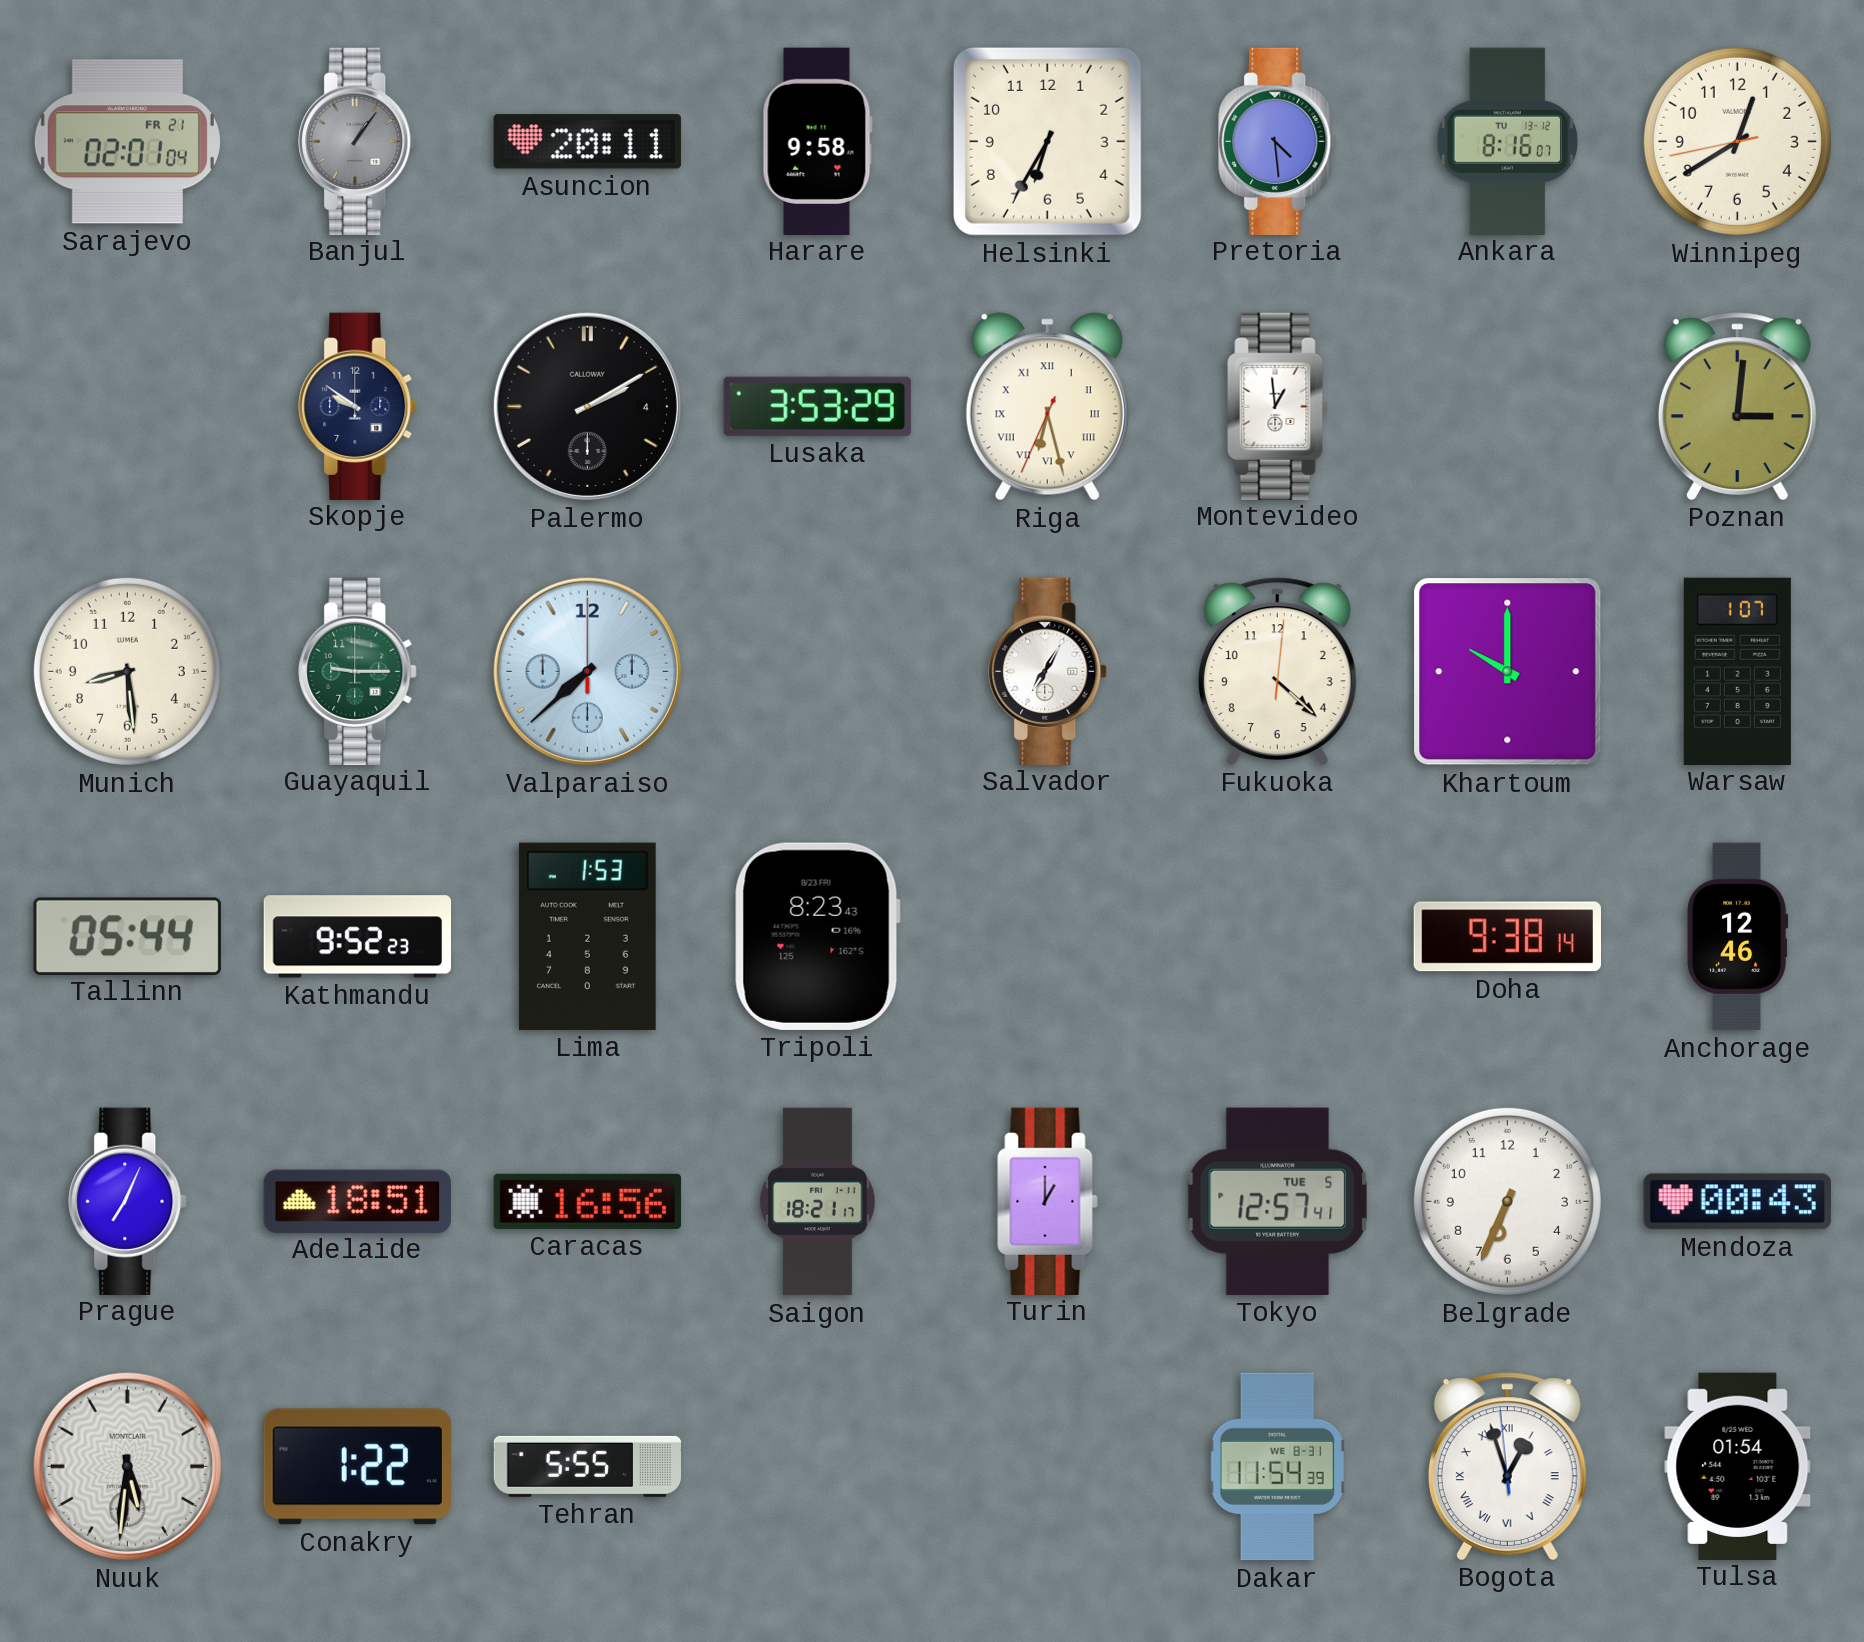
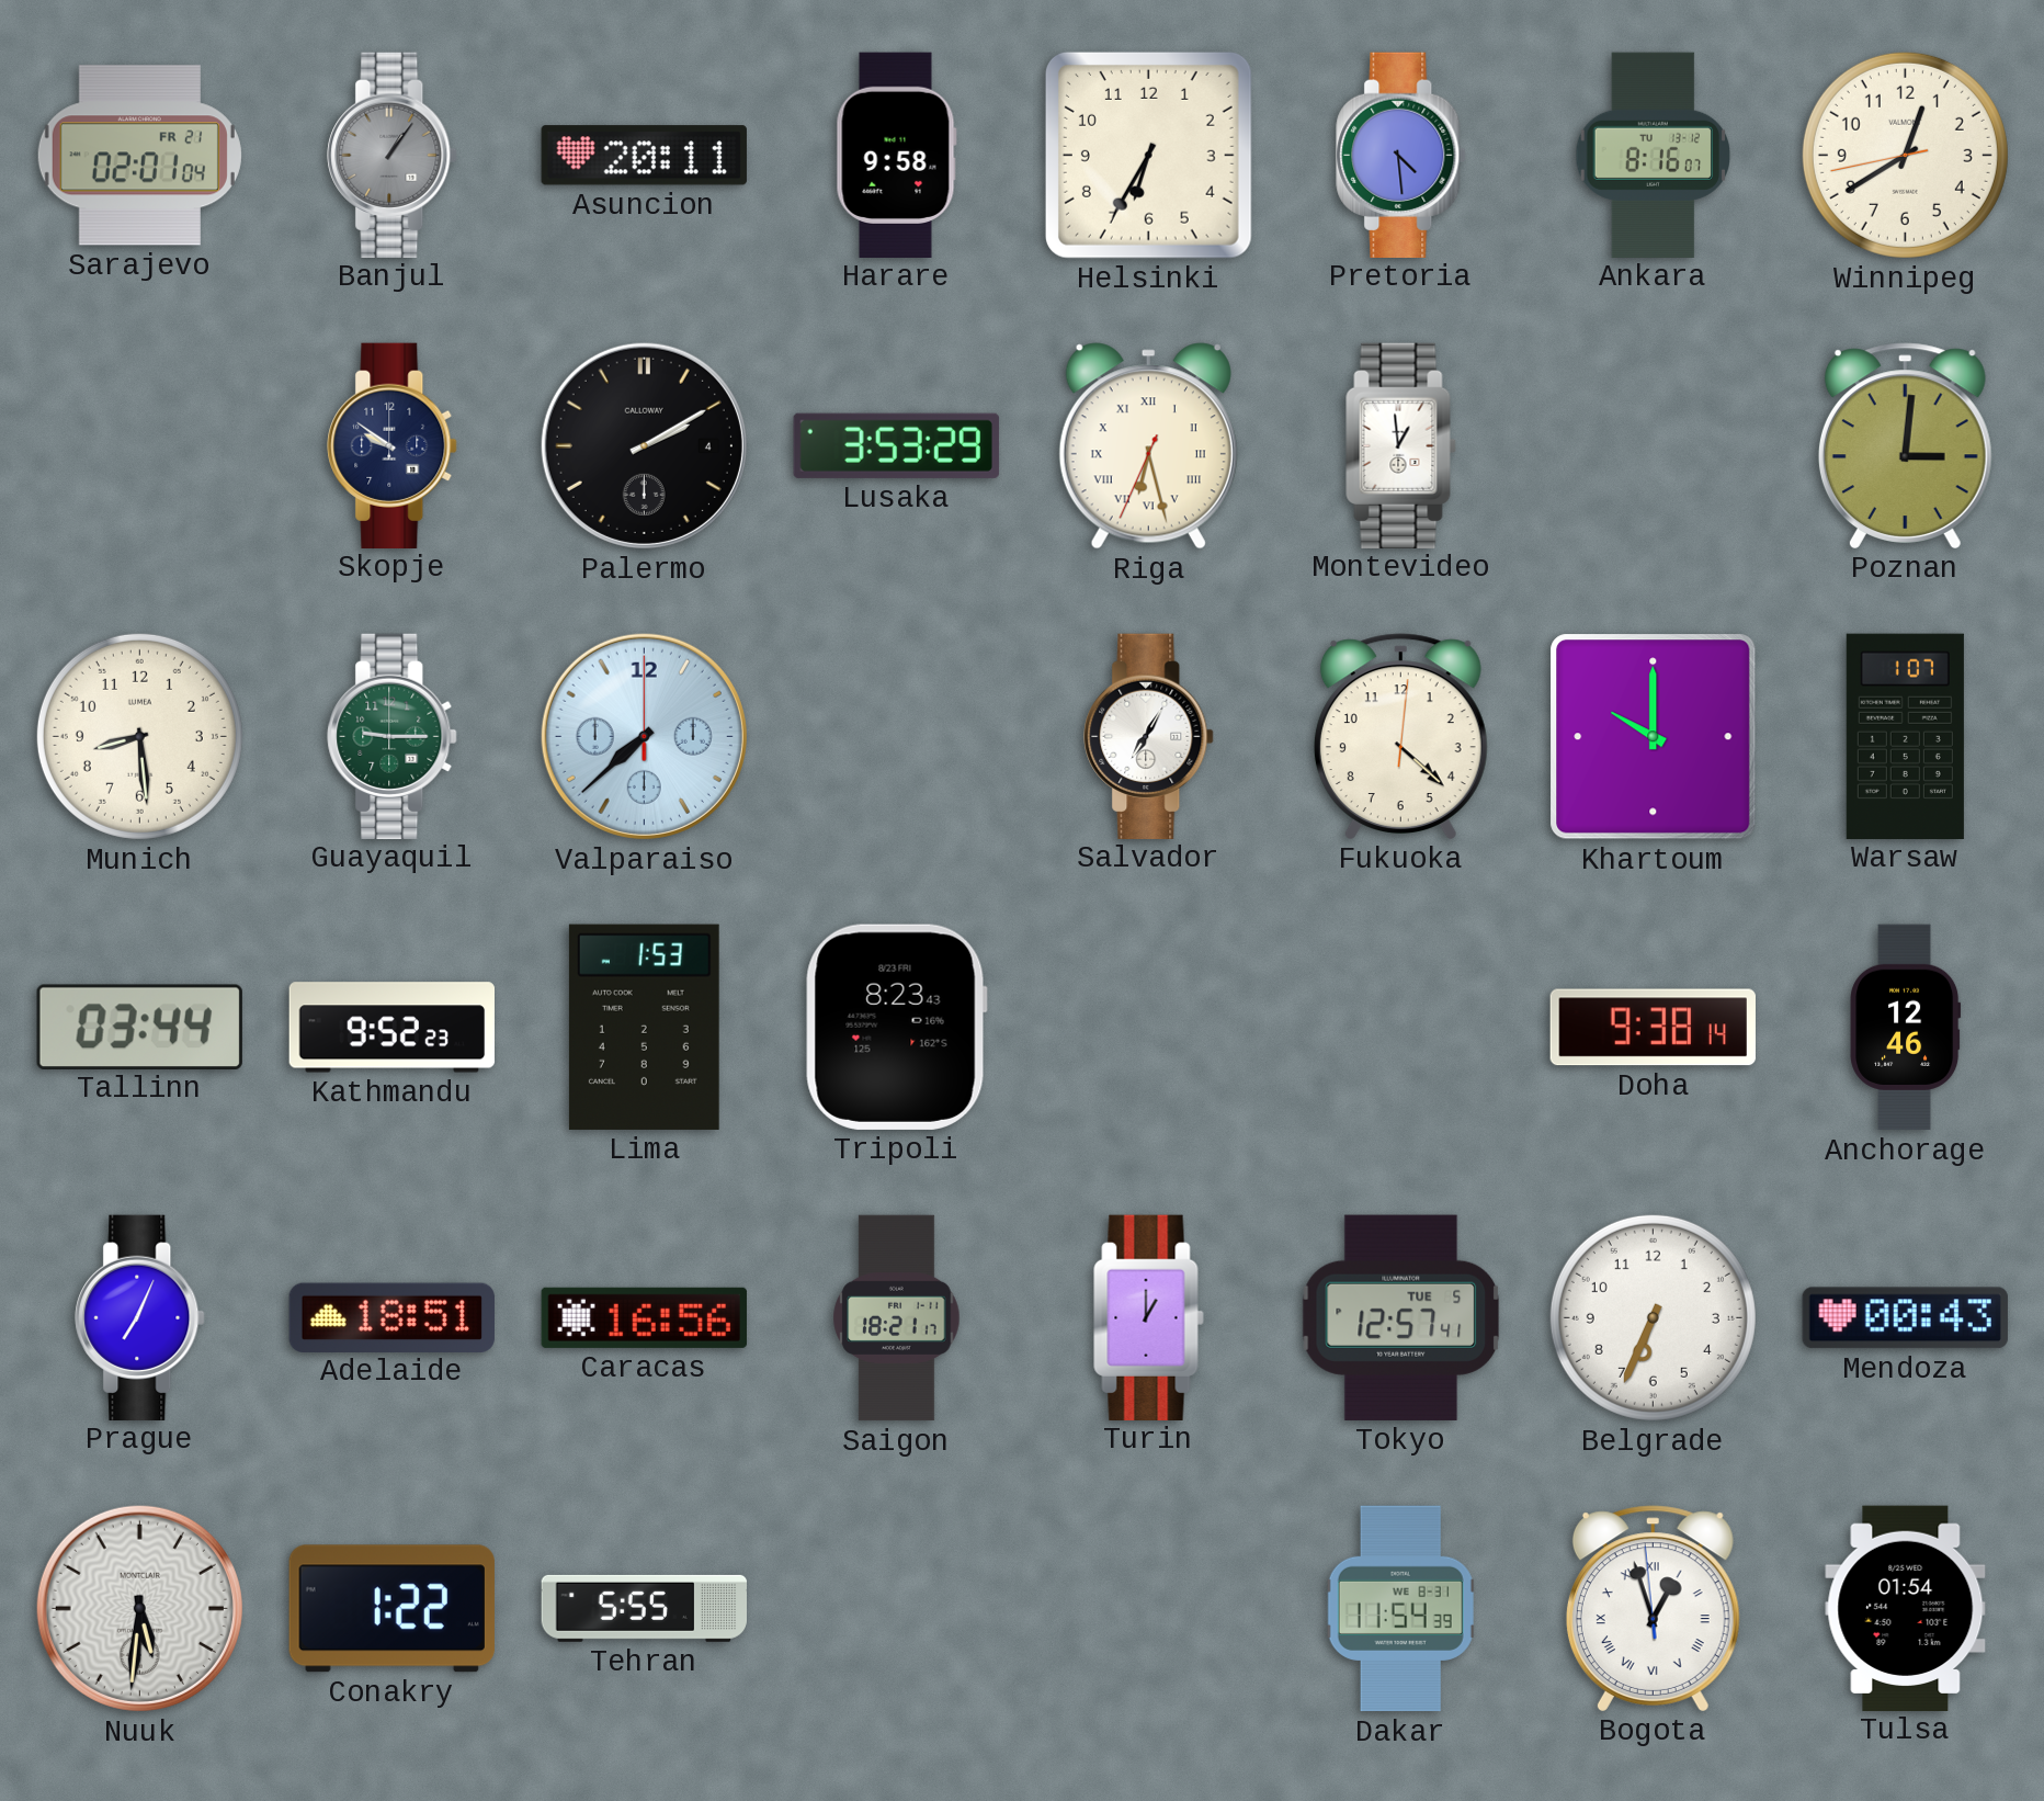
Tallinn: 05:44 -> 03:44 (139, 1027)
